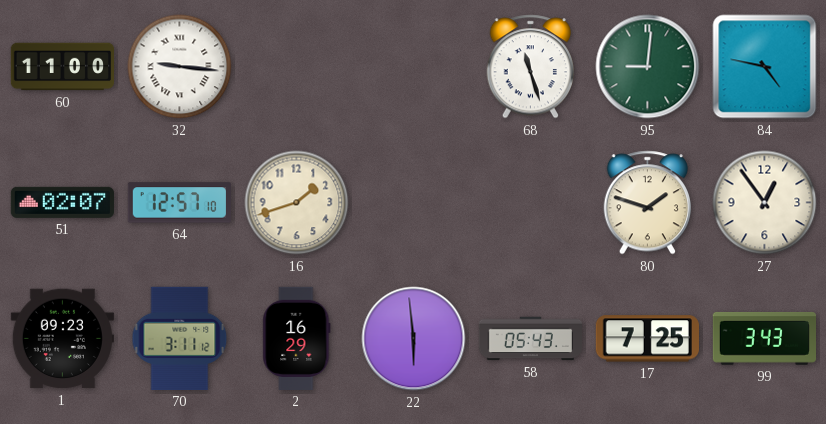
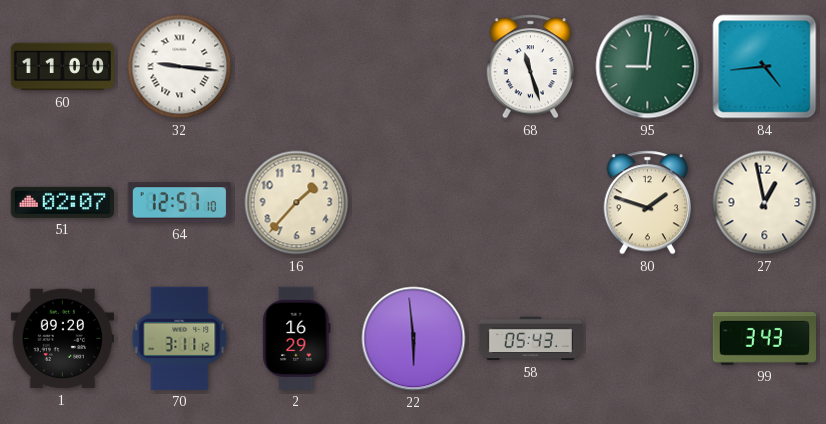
84: 4:47 -> 4:44 (765, 67)
16: 1:42 -> 1:37 (297, 203)
27: 12:54 -> 12:58 (765, 203)
1: 09:23 -> 09:20 (62, 339)
17: 7:25 -> none (647, 339)
